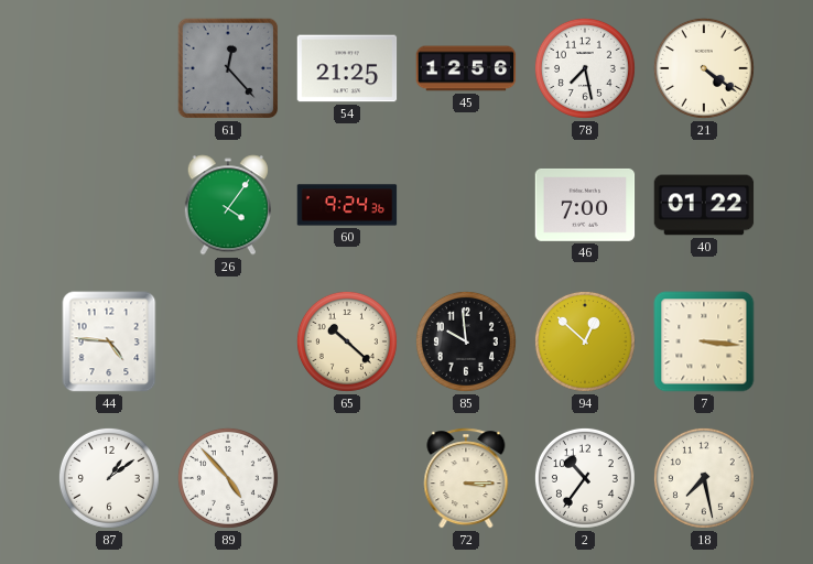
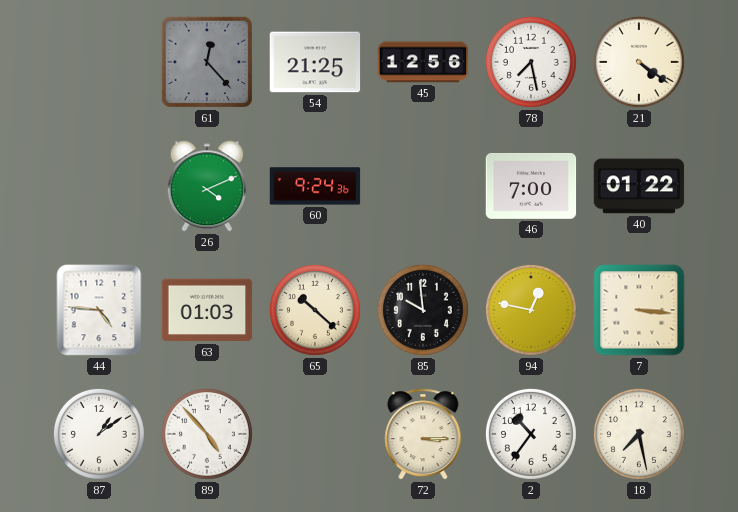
26: 4:06 -> 4:11 (207, 186)
63: none -> 01:03 (207, 310)
94: 12:52 -> 12:47 (531, 310)
